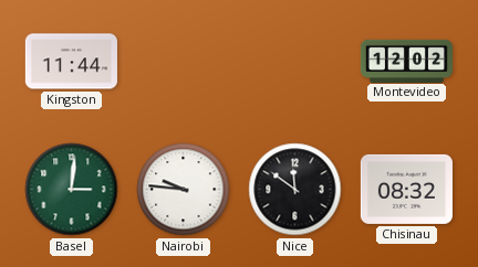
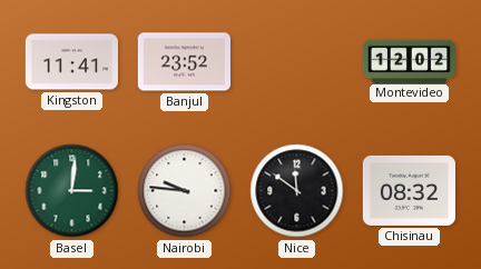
Kingston: 11:44 -> 11:41 (71, 62)
Banjul: none -> 23:52 (184, 62)
